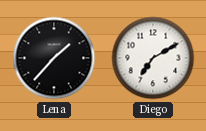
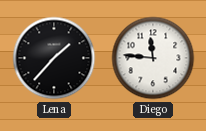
Diego: 7:10 -> 11:46 (153, 58)
